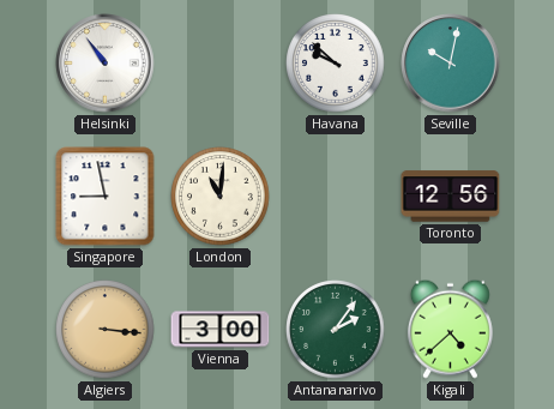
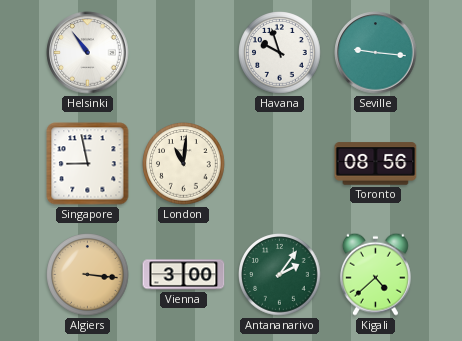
Havana: 9:52 -> 9:57 (280, 53)
Seville: 10:02 -> 9:16 (376, 53)
Toronto: 12:56 -> 08:56 (376, 164)
